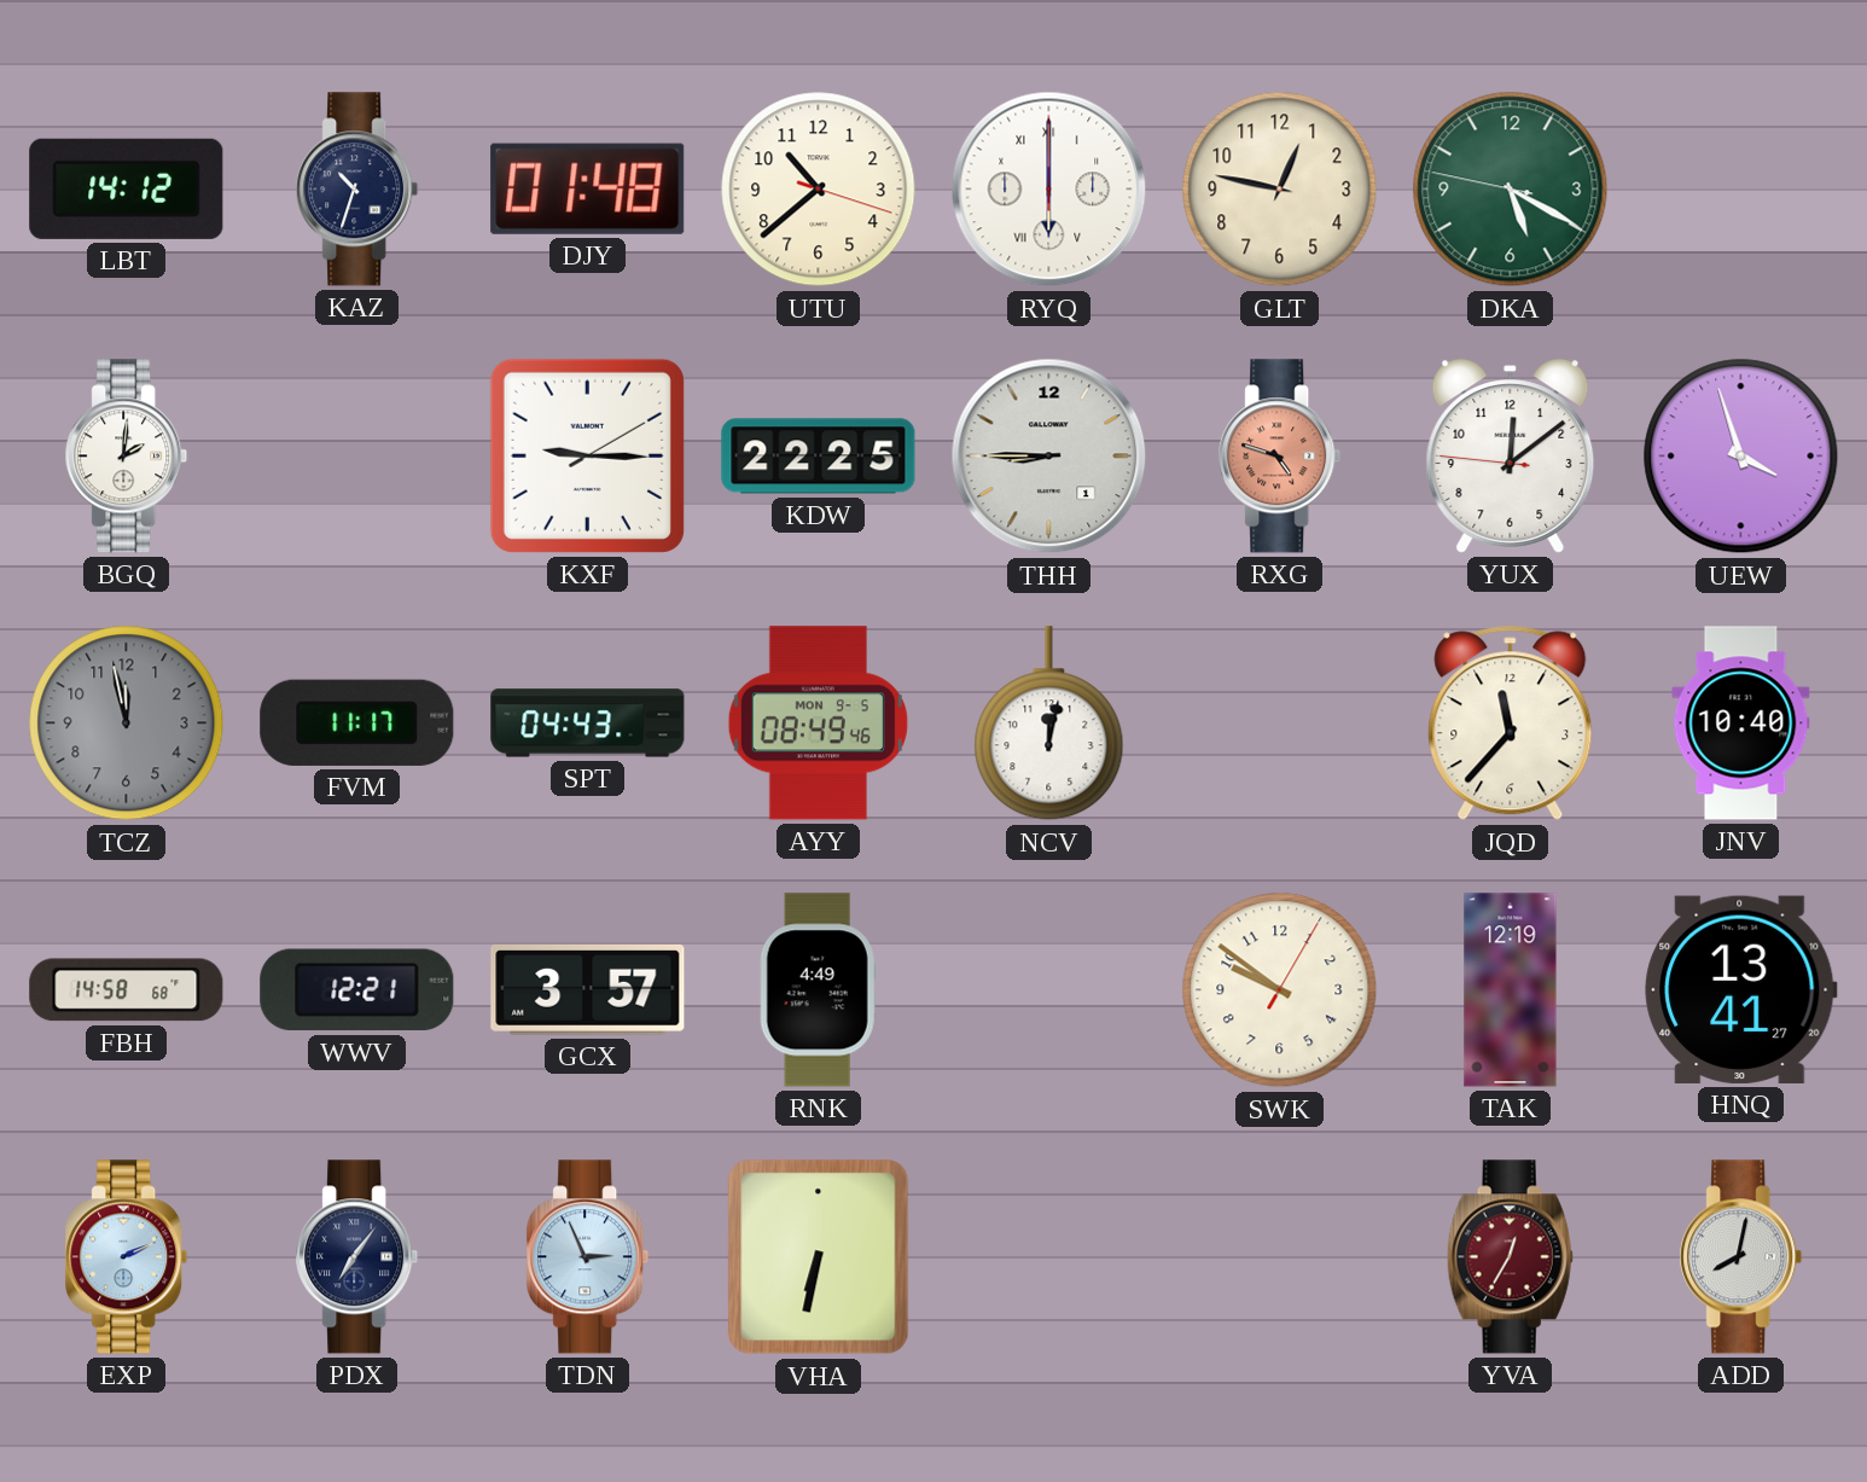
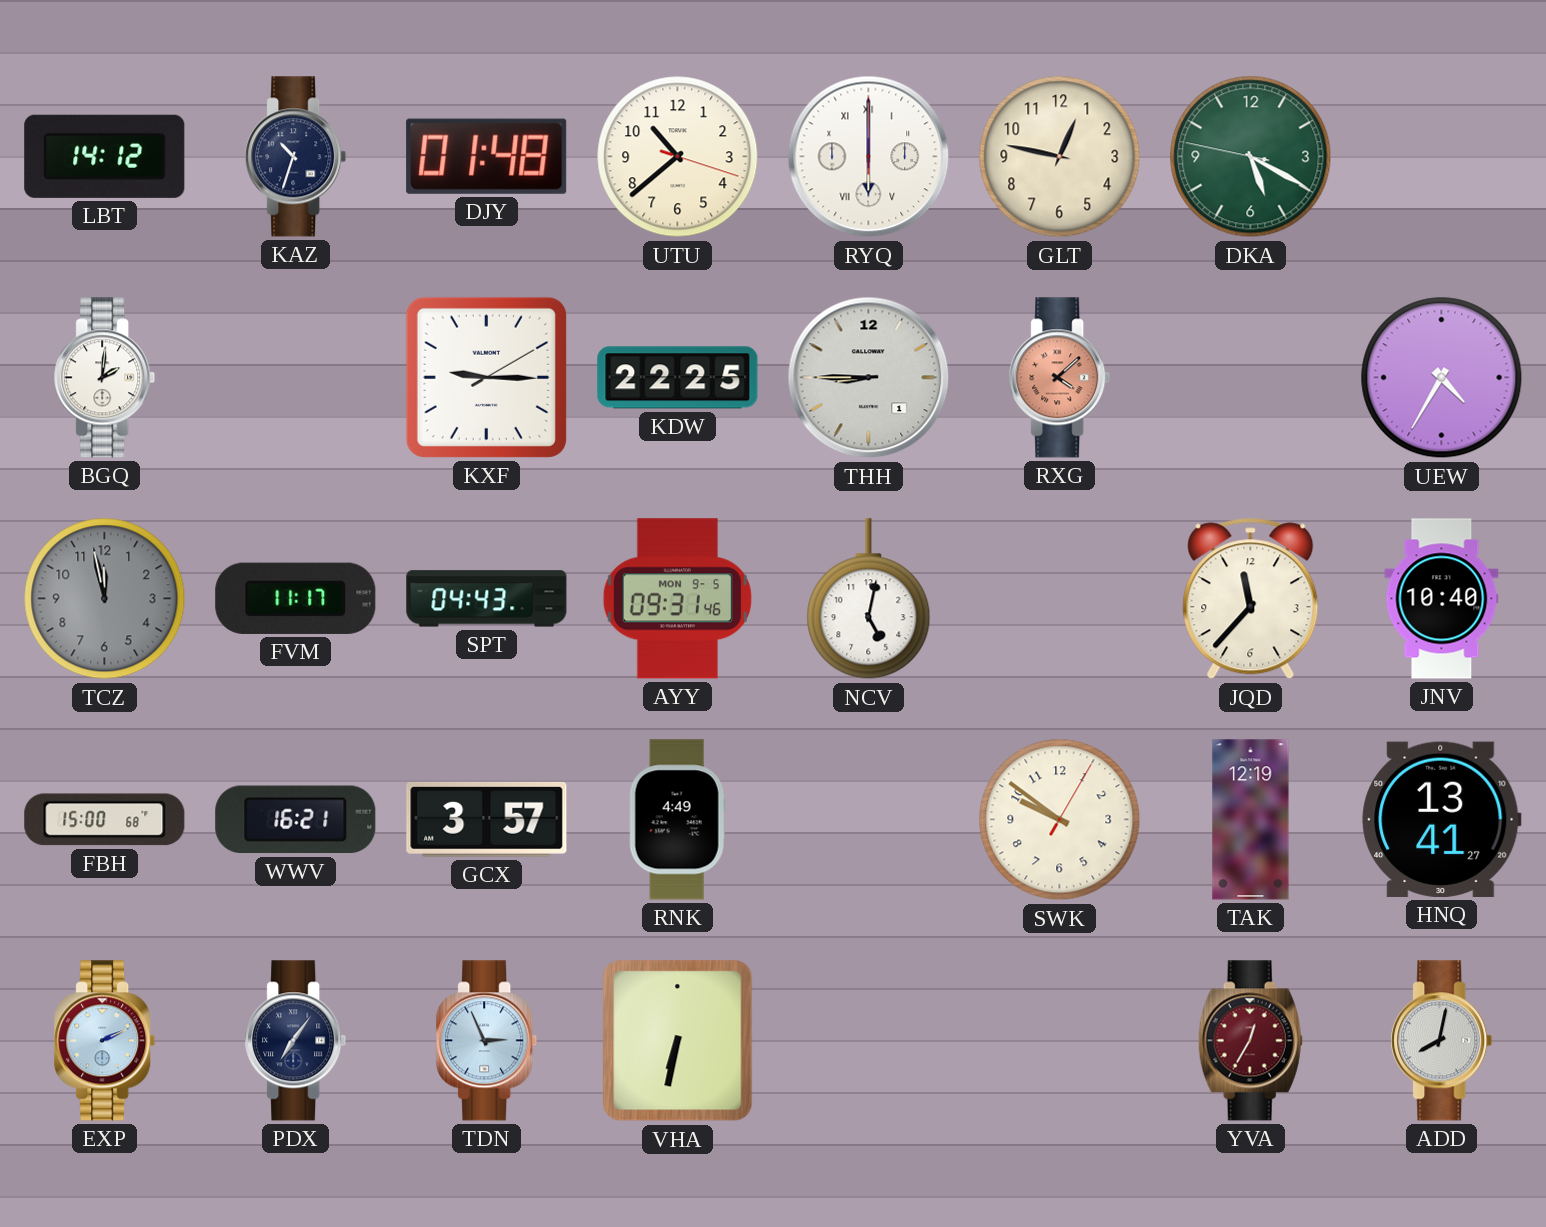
RXG: 4:48 -> 4:08 (1060, 378)
YUX: 12:08 -> none (1511, 457)
UEW: 3:57 -> 4:35 (1442, 378)
AYY: 08:49 -> 09:31 (677, 599)
NCV: 12:02 -> 5:02 (869, 599)
FBH: 14:58 -> 15:00 (105, 820)
WWV: 12:21 -> 16:21 (296, 820)
